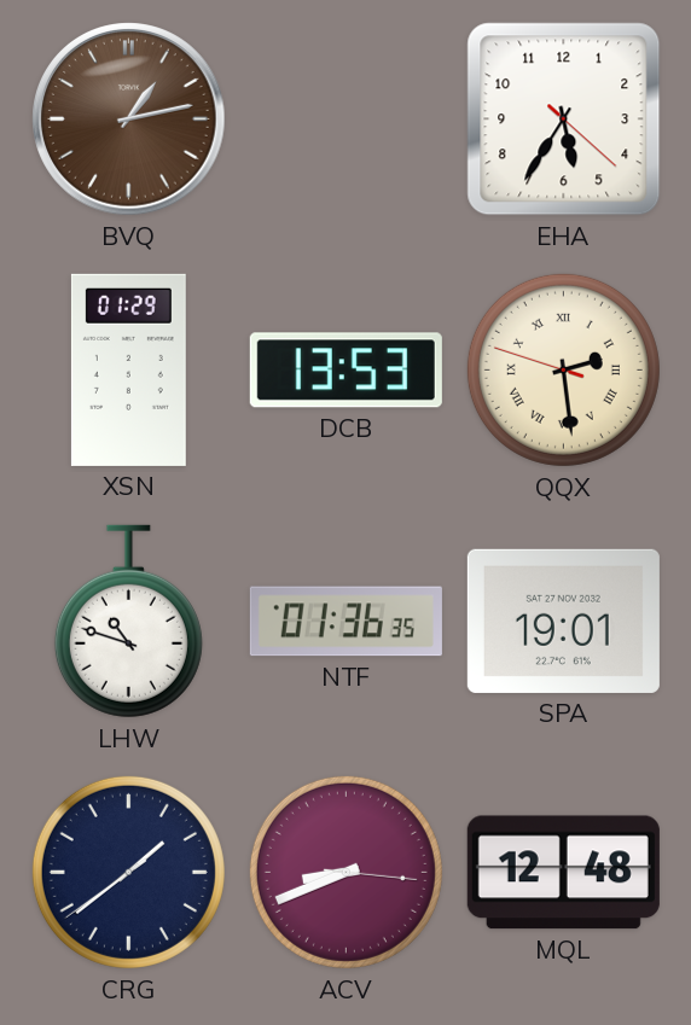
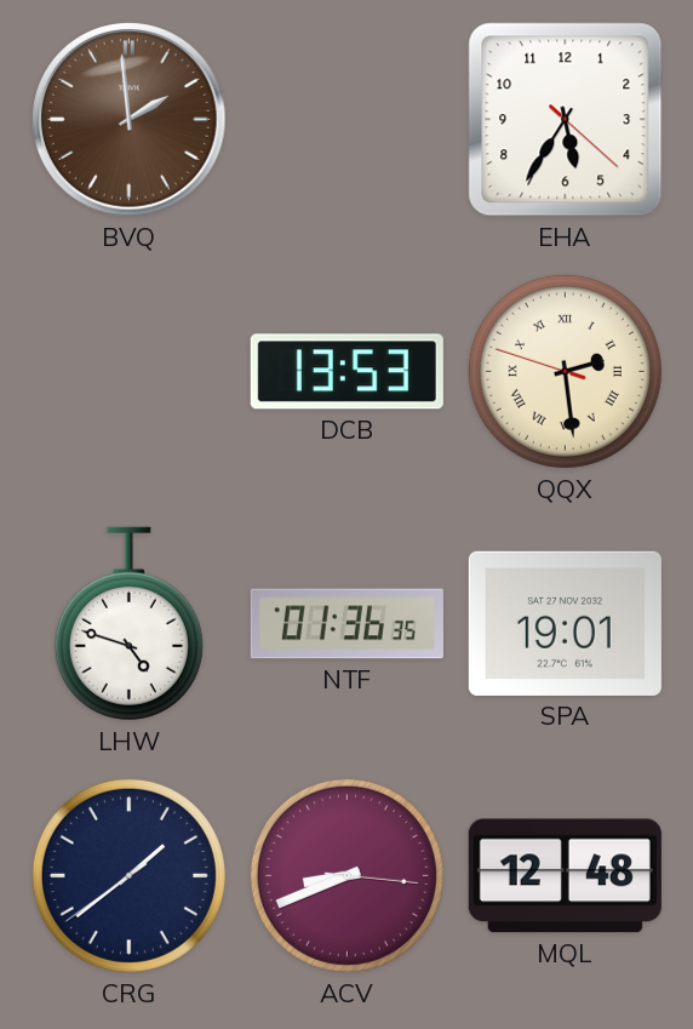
BVQ: 1:13 -> 1:59 (130, 120)
XSN: 01:29 -> none (128, 369)
LHW: 10:48 -> 4:48 (128, 624)
